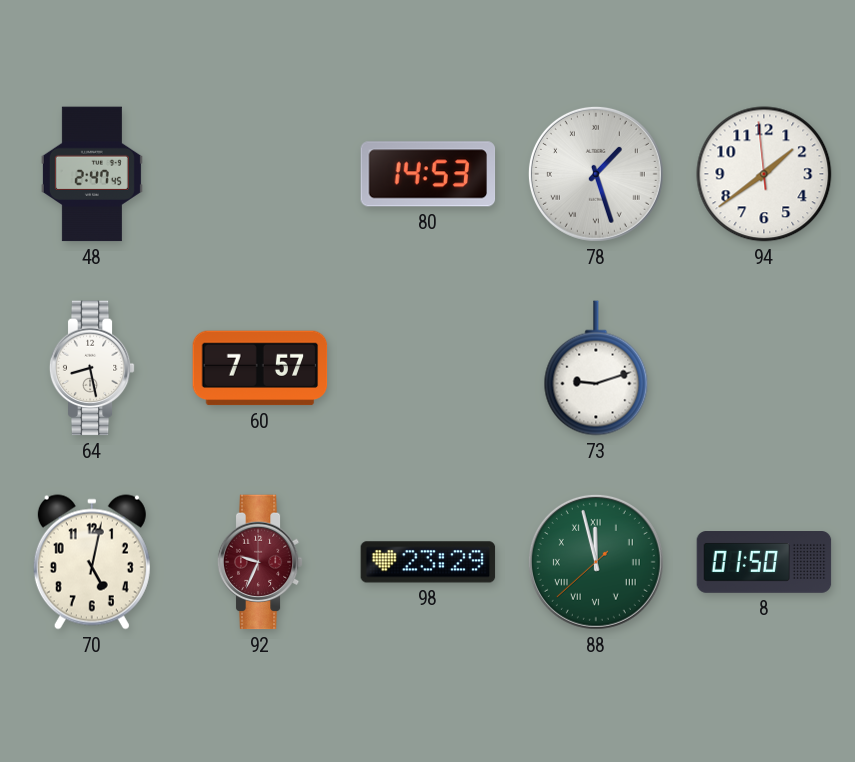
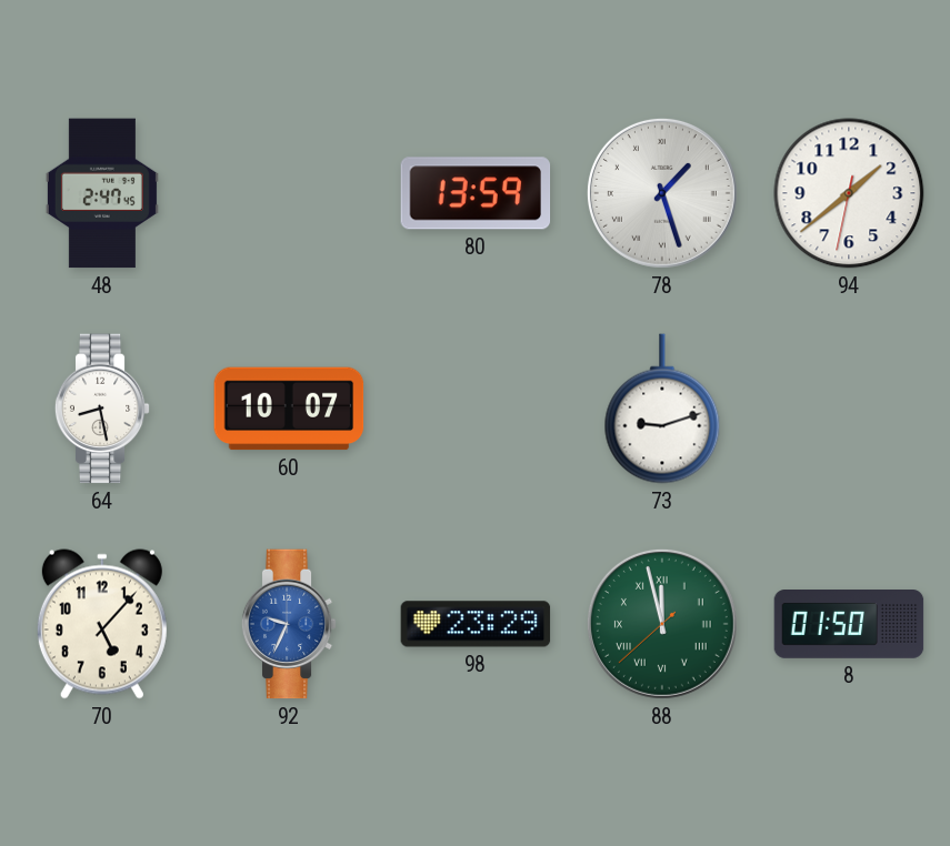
80: 14:53 -> 13:59 (476, 193)
94: 1:38:59 -> 1:38:32 (849, 193)
60: 7:57 -> 10:07 (289, 409)
70: 5:02 -> 5:07 (102, 624)
92 dial: burgundy -> blue (289, 624)
